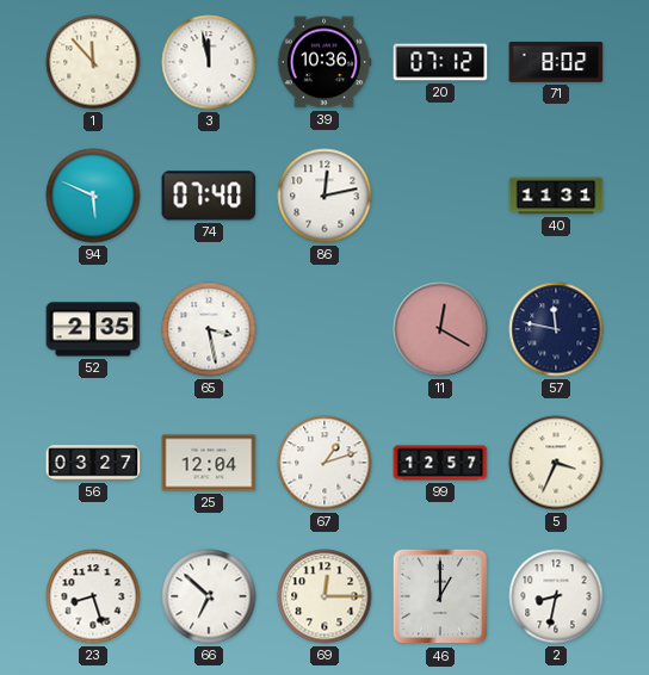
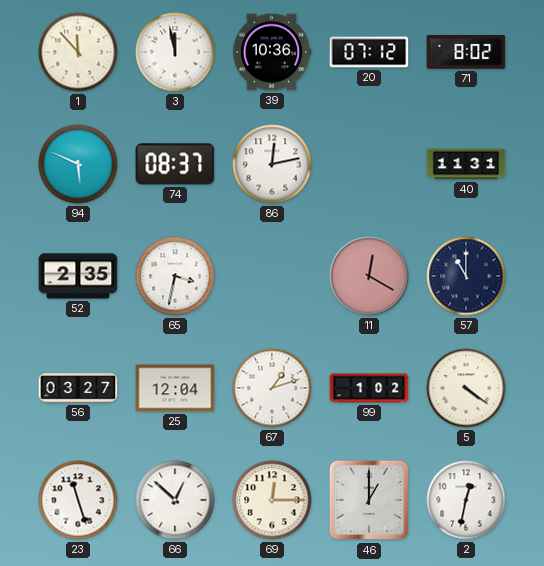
74: 07:40 -> 08:37 (175, 164)
65: 3:28 -> 3:32 (175, 276)
57: 11:47 -> 11:00 (466, 276)
99: 12:57 -> 1:02 (369, 388)
5: 3:34 -> 4:21 (466, 388)
23: 8:27 -> 11:27 (78, 500)
66: 6:52 -> 12:52 (175, 500)
2: 8:32 -> 12:32 (466, 500)
